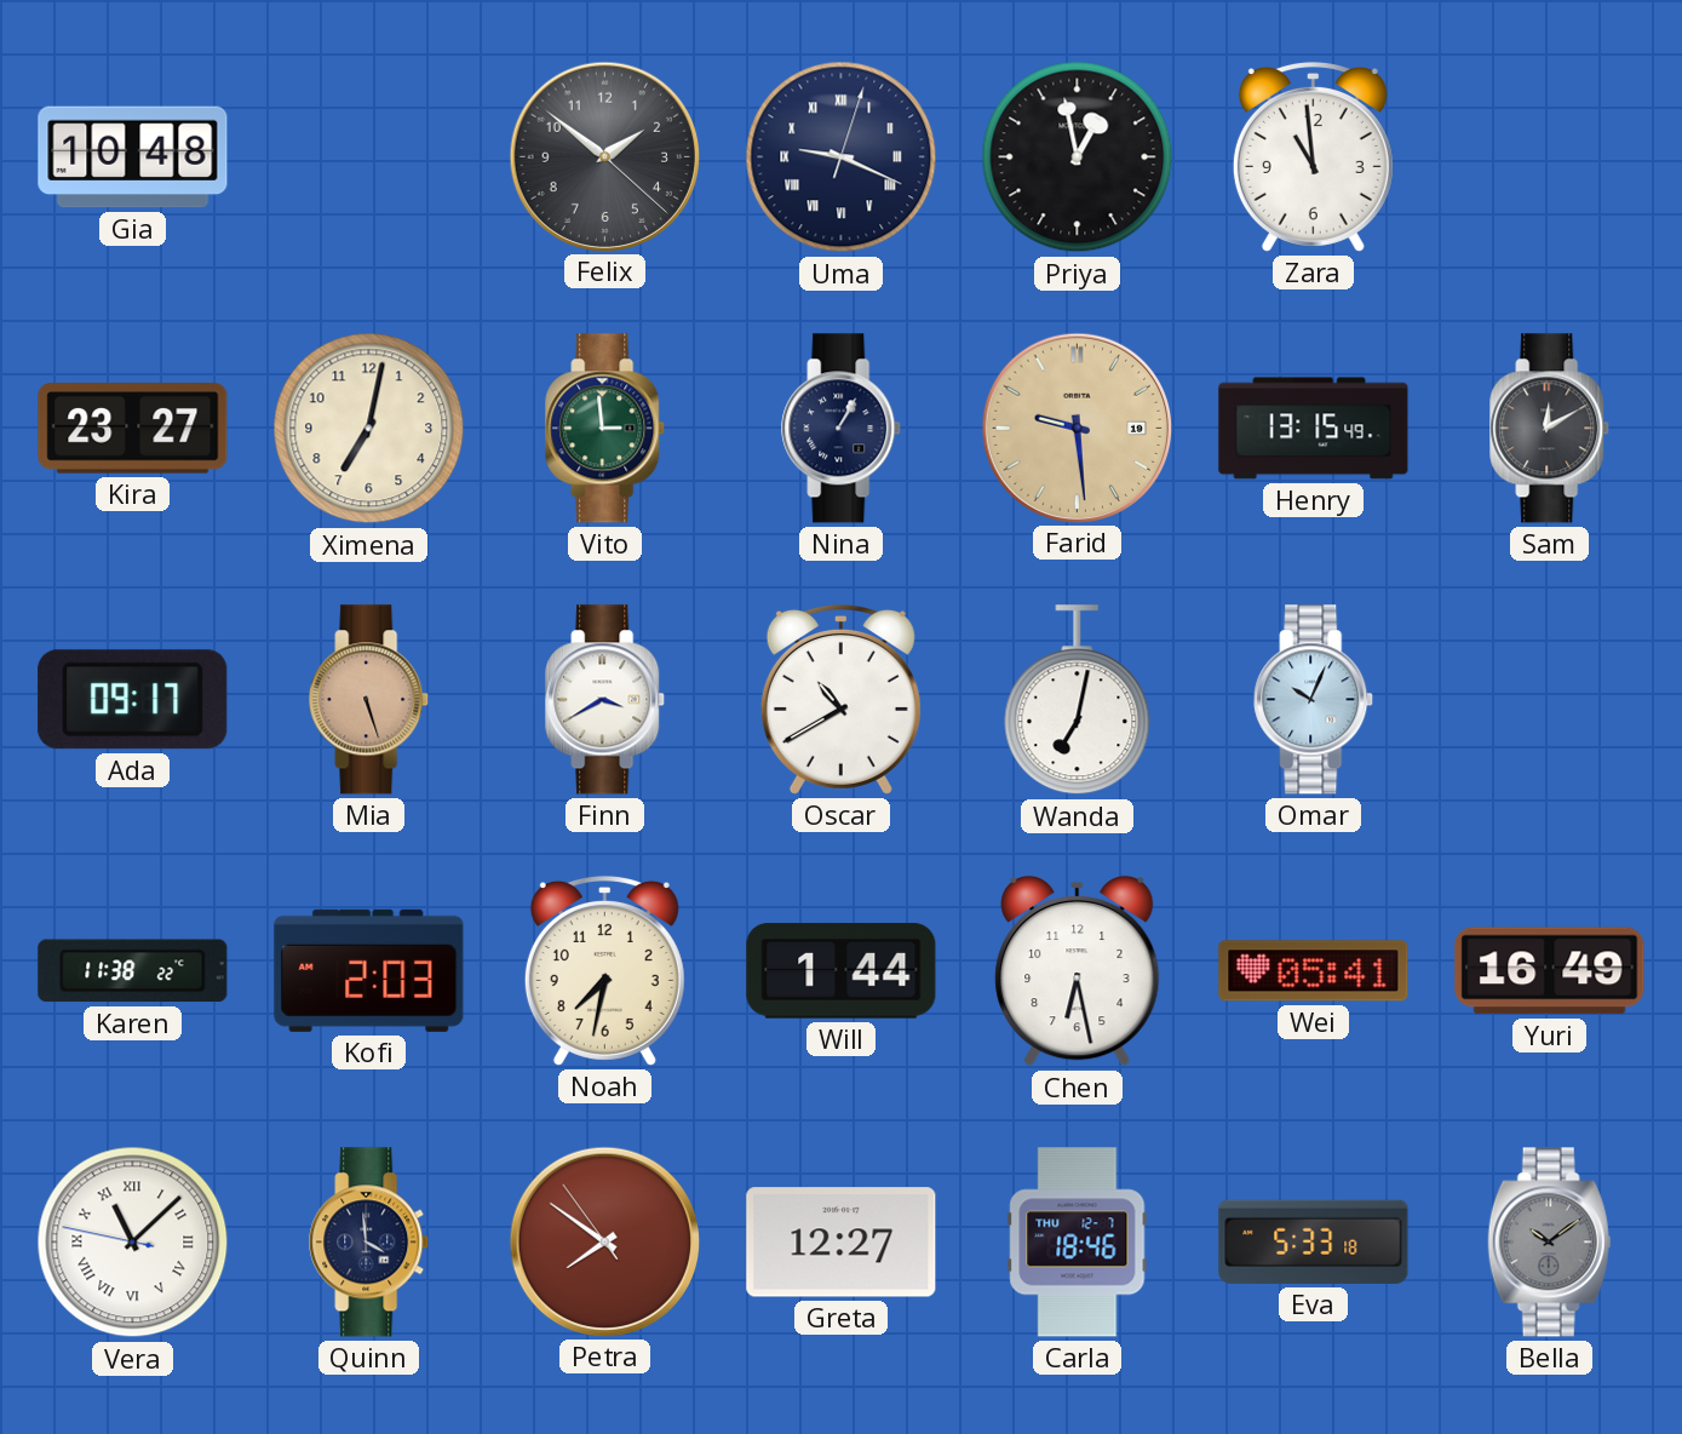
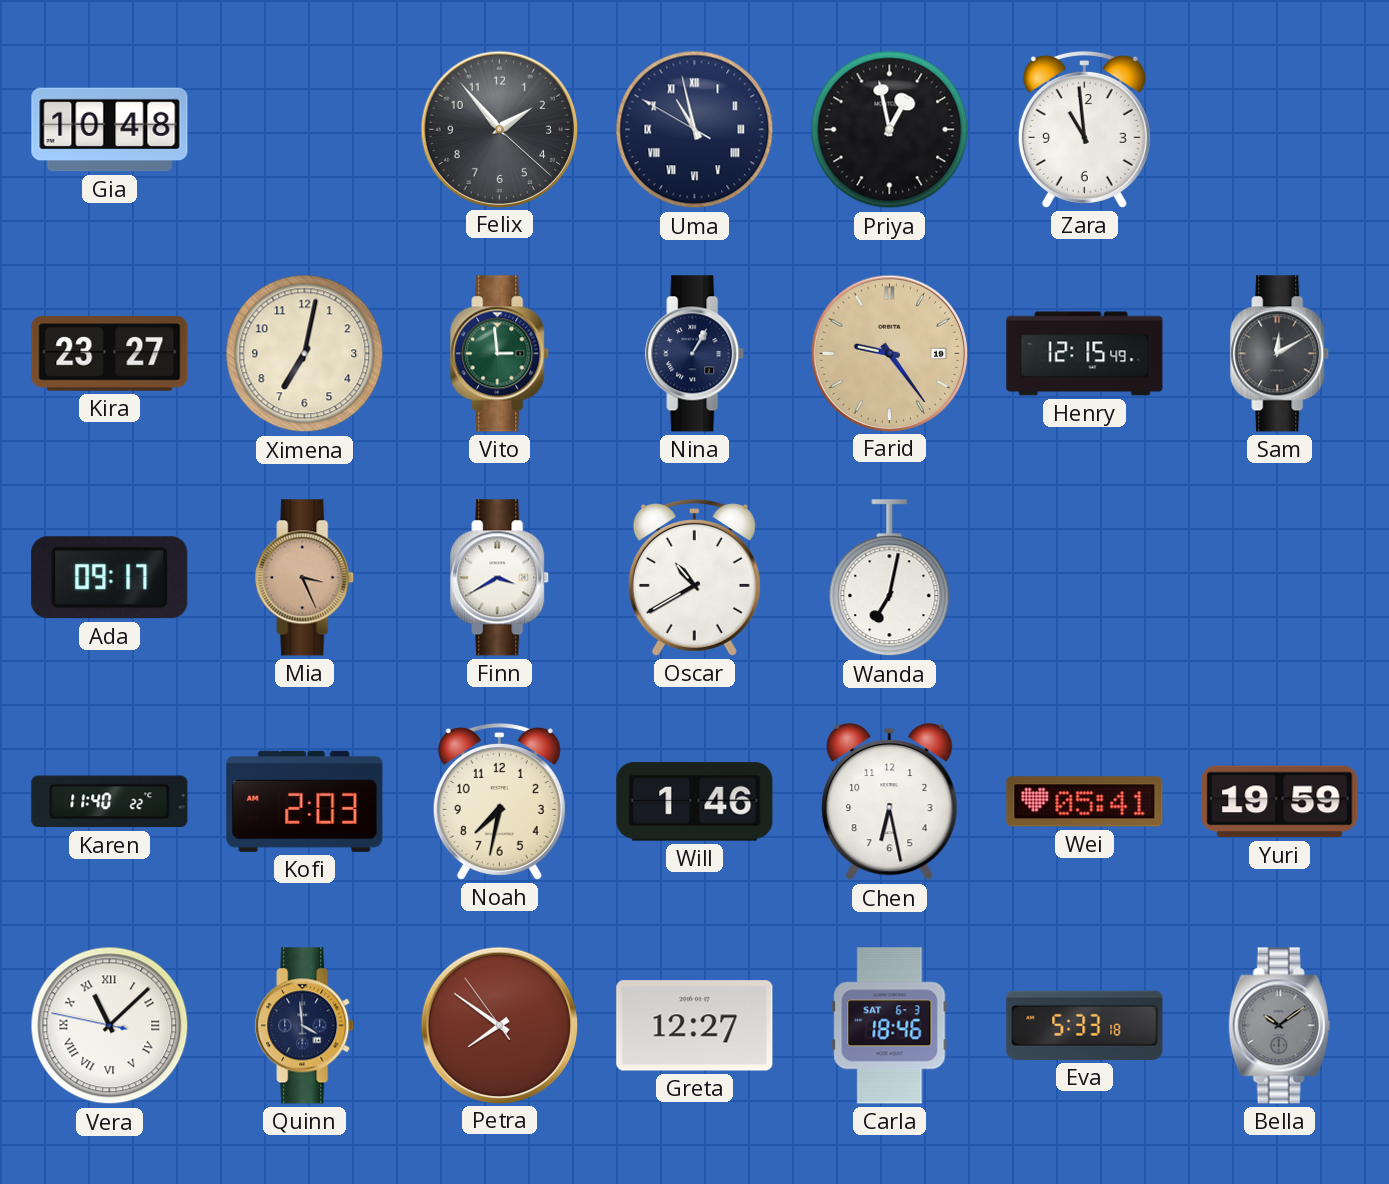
Felix: 1:51 -> 1:53 (499, 129)
Uma: 9:19 -> 10:57 (695, 130)
Farid: 9:29 -> 9:24 (889, 353)
Henry: 13:15 -> 12:15 (1085, 354)
Mia: 5:27 -> 3:26 (305, 578)
Omar: 10:04 -> none (1314, 700)
Karen: 11:38 -> 11:40 (110, 802)
Will: 1:44 -> 1:46 (695, 802)
Yuri: 16:49 -> 19:59 (1280, 802)
Carla date: THU 12-7 -> SAT 6-3 (890, 1026)
